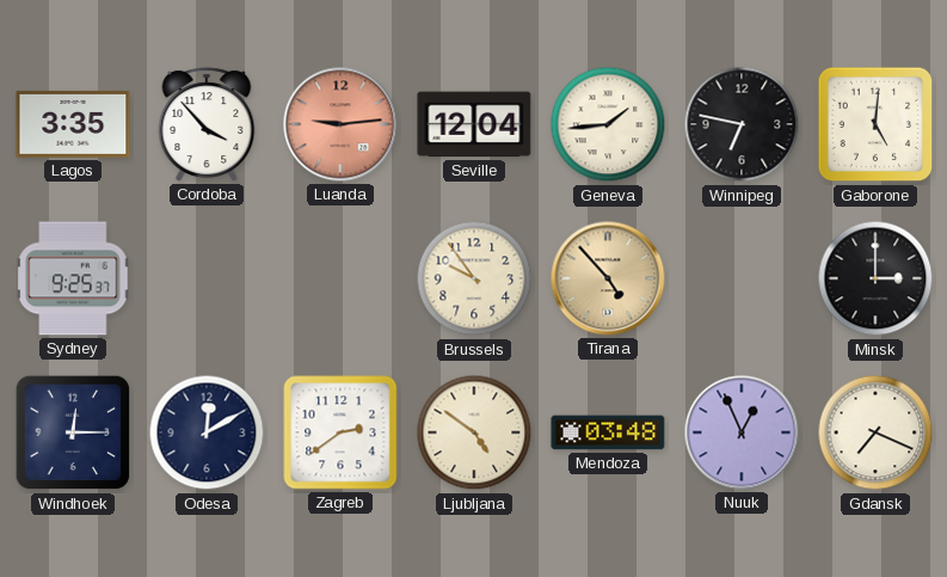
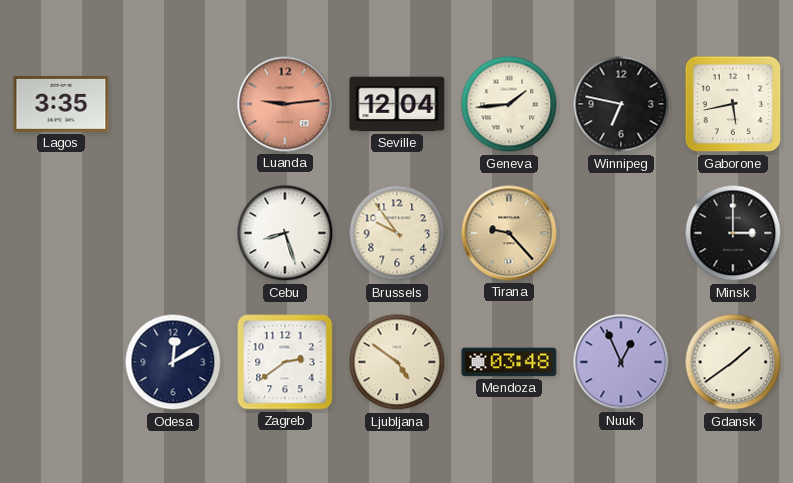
Cordoba: 3:53 -> none (207, 124)
Gaborone: 5:01 -> 5:43 (733, 104)
Sydney: 9:25 -> none (73, 278)
Cebu: none -> 8:27 (285, 233)
Tirana: 4:53 -> 9:23 (509, 233)
Windhoek: 12:15 -> none (73, 432)
Gdansk: 7:19 -> 1:39 (733, 362)
